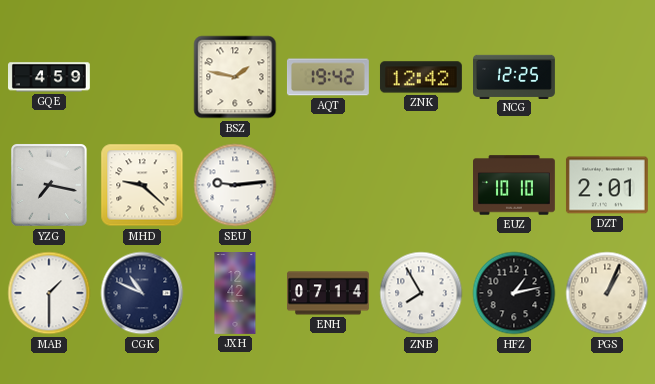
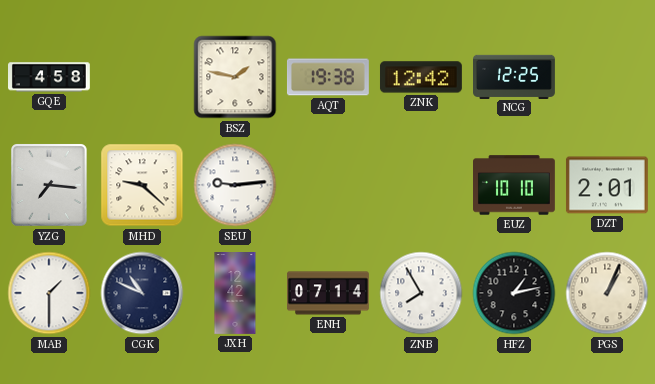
GQE: 4:59 -> 4:58 (50, 77)
AQT: 19:42 -> 19:38 (328, 77)
YZG: 7:17 -> 7:16 (50, 186)
